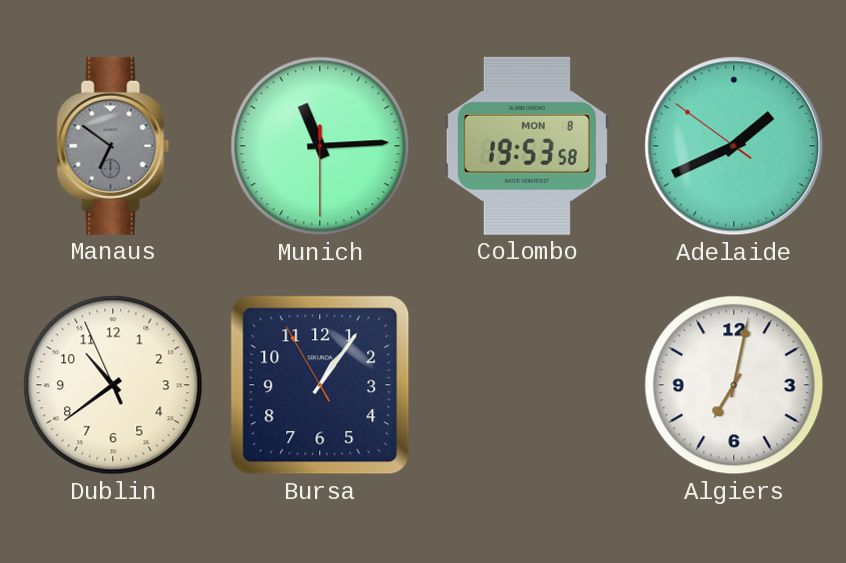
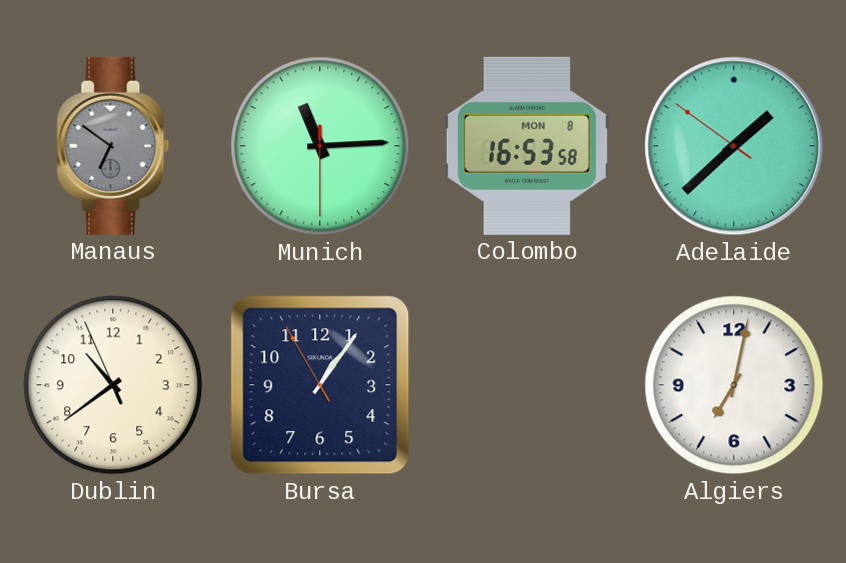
Colombo: 19:53 -> 16:53 (527, 146)
Adelaide: 1:40 -> 1:37 (734, 146)
